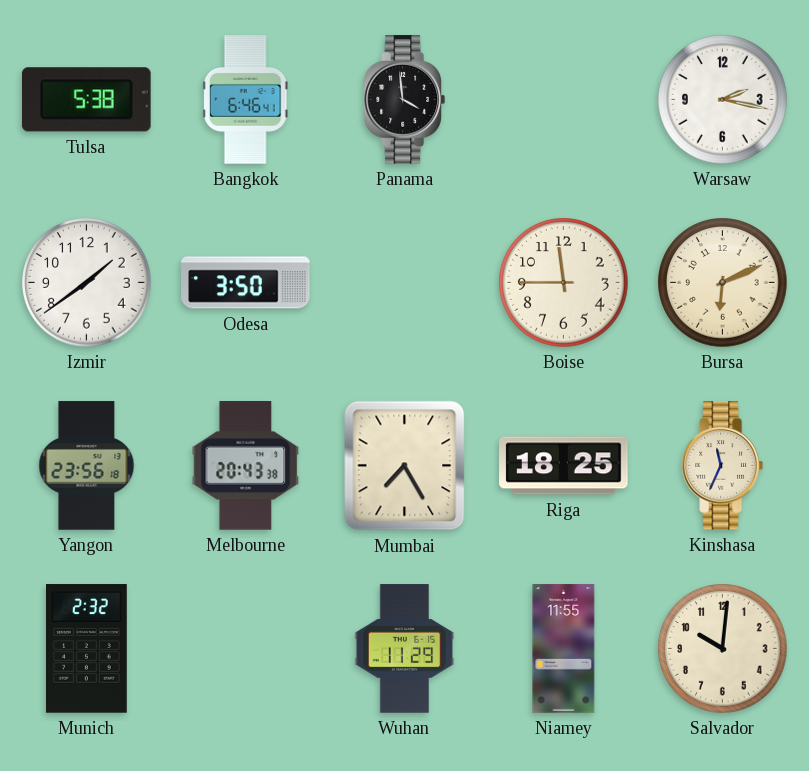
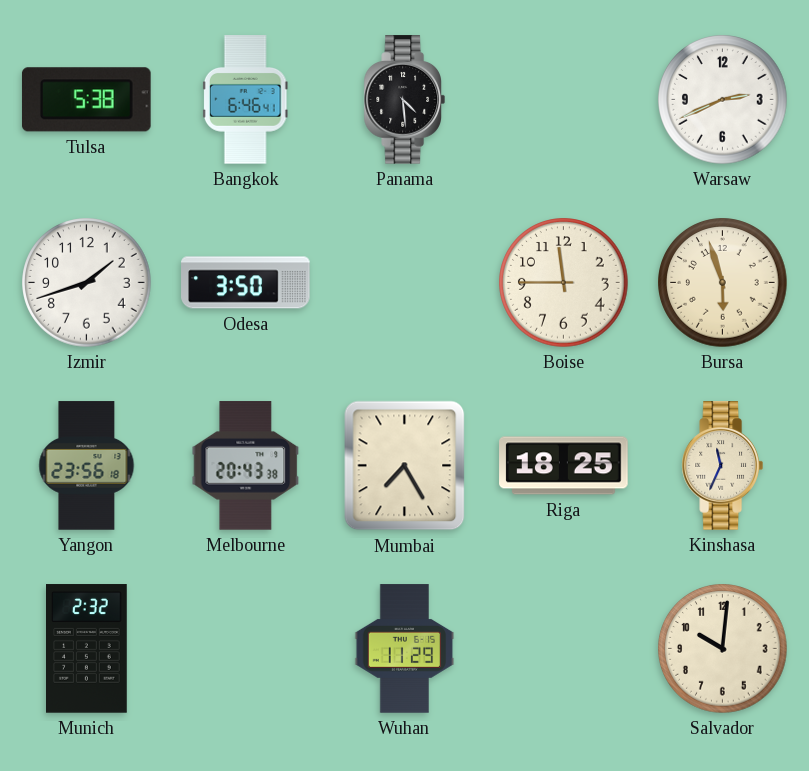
Panama: 3:59 -> 4:29 (404, 100)
Warsaw: 2:17 -> 2:41 (723, 100)
Izmir: 1:39 -> 1:42 (87, 283)
Bursa: 6:11 -> 5:57 (723, 283)
Niamey: 11:55 -> none (564, 649)
